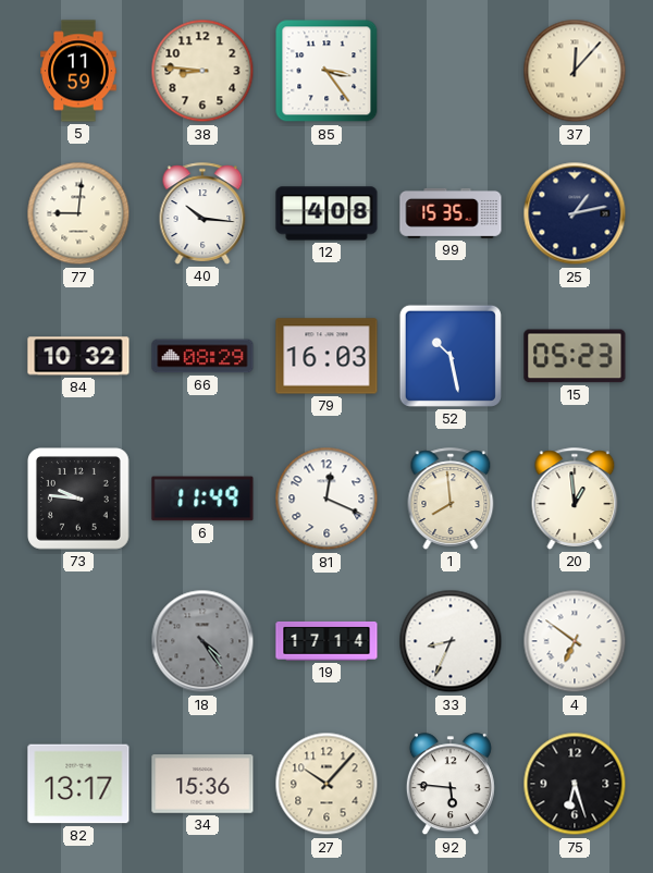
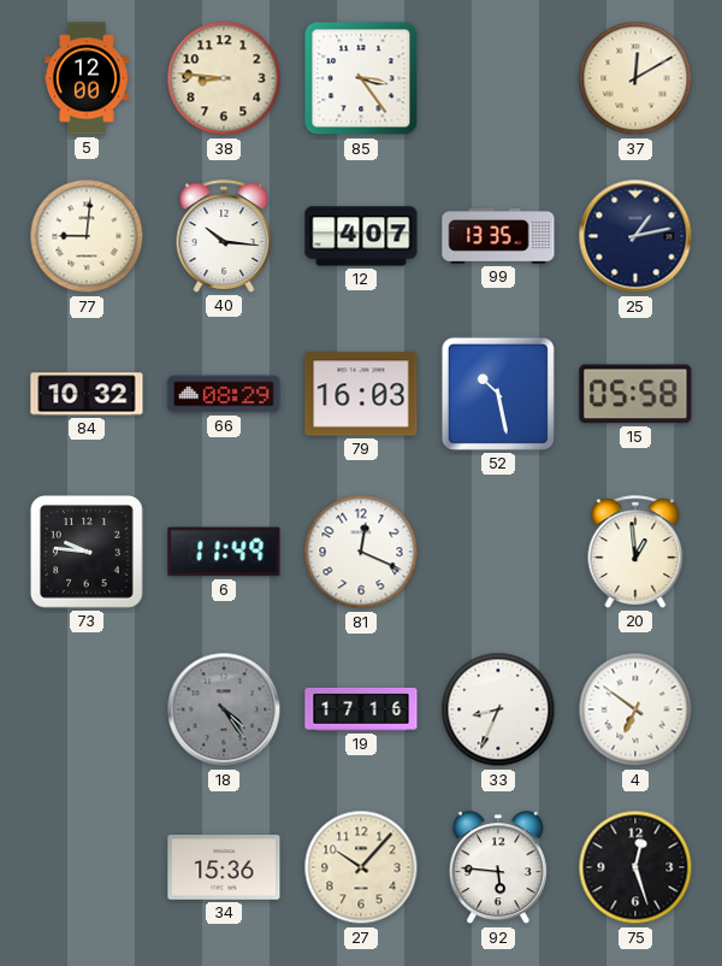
5: 11:59 -> 12:00 (87, 78)
37: 12:07 -> 12:10 (635, 78)
12: 4:08 -> 4:07 (361, 236)
99: 15:35 -> 13:35 (498, 236)
15: 05:23 -> 05:58 (635, 394)
1: 7:59 -> none (451, 499)
19: 17:14 -> 17:16 (361, 709)
82: 13:17 -> none (78, 784)
75: 6:27 -> 12:27 (635, 867)
